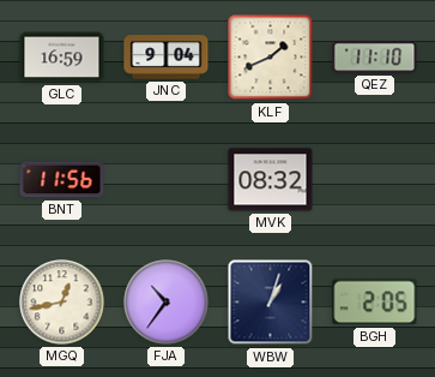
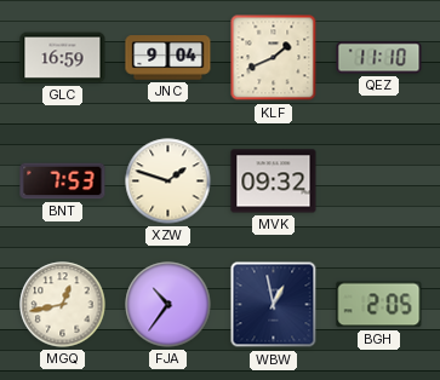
BNT: 11:56 -> 7:53 (63, 182)
XZW: none -> 1:48 (168, 182)
MVK: 08:32 -> 09:32 (274, 182)
WBW: 1:03 -> 12:58 (274, 305)
